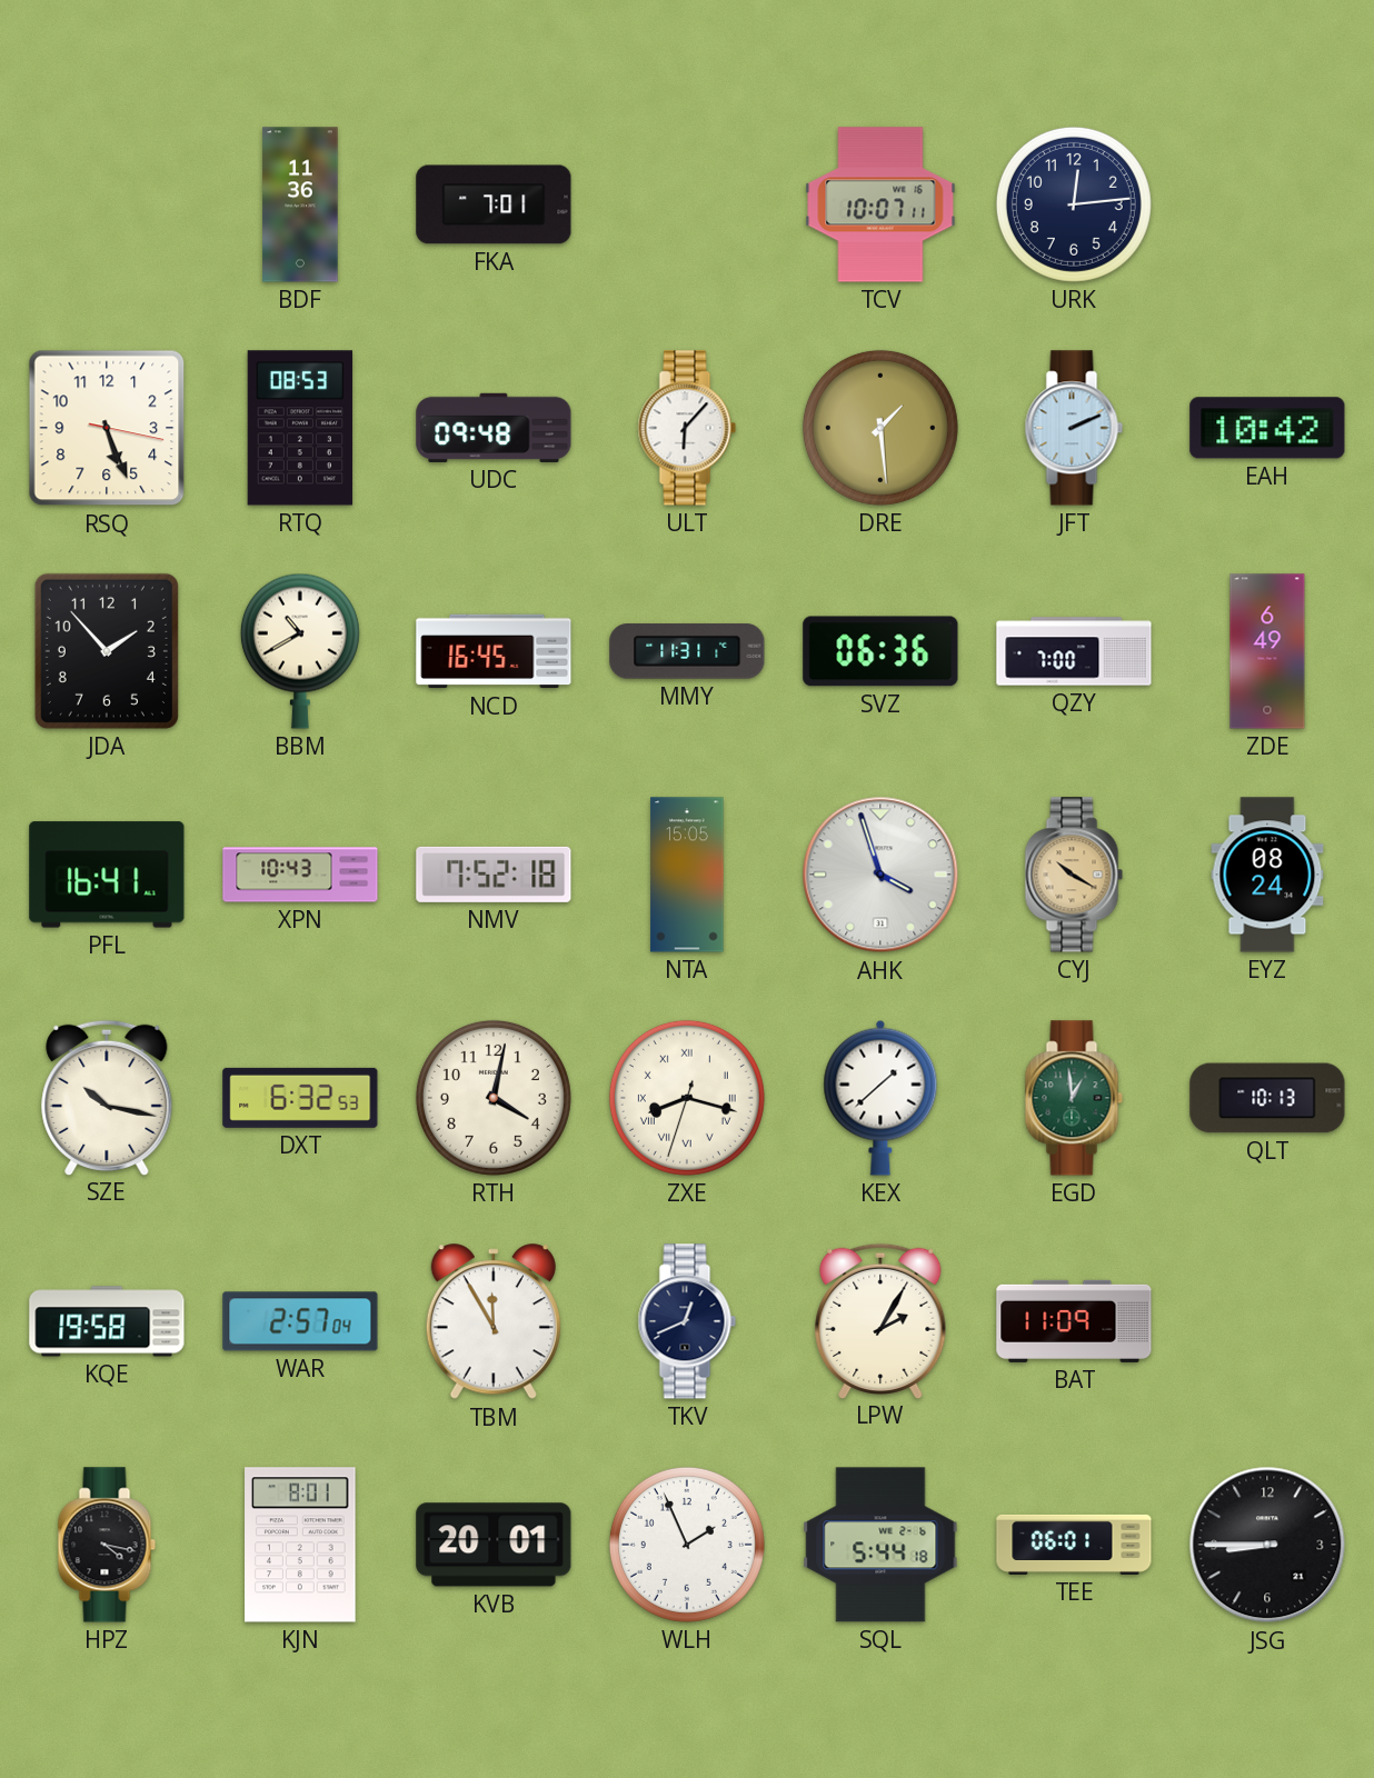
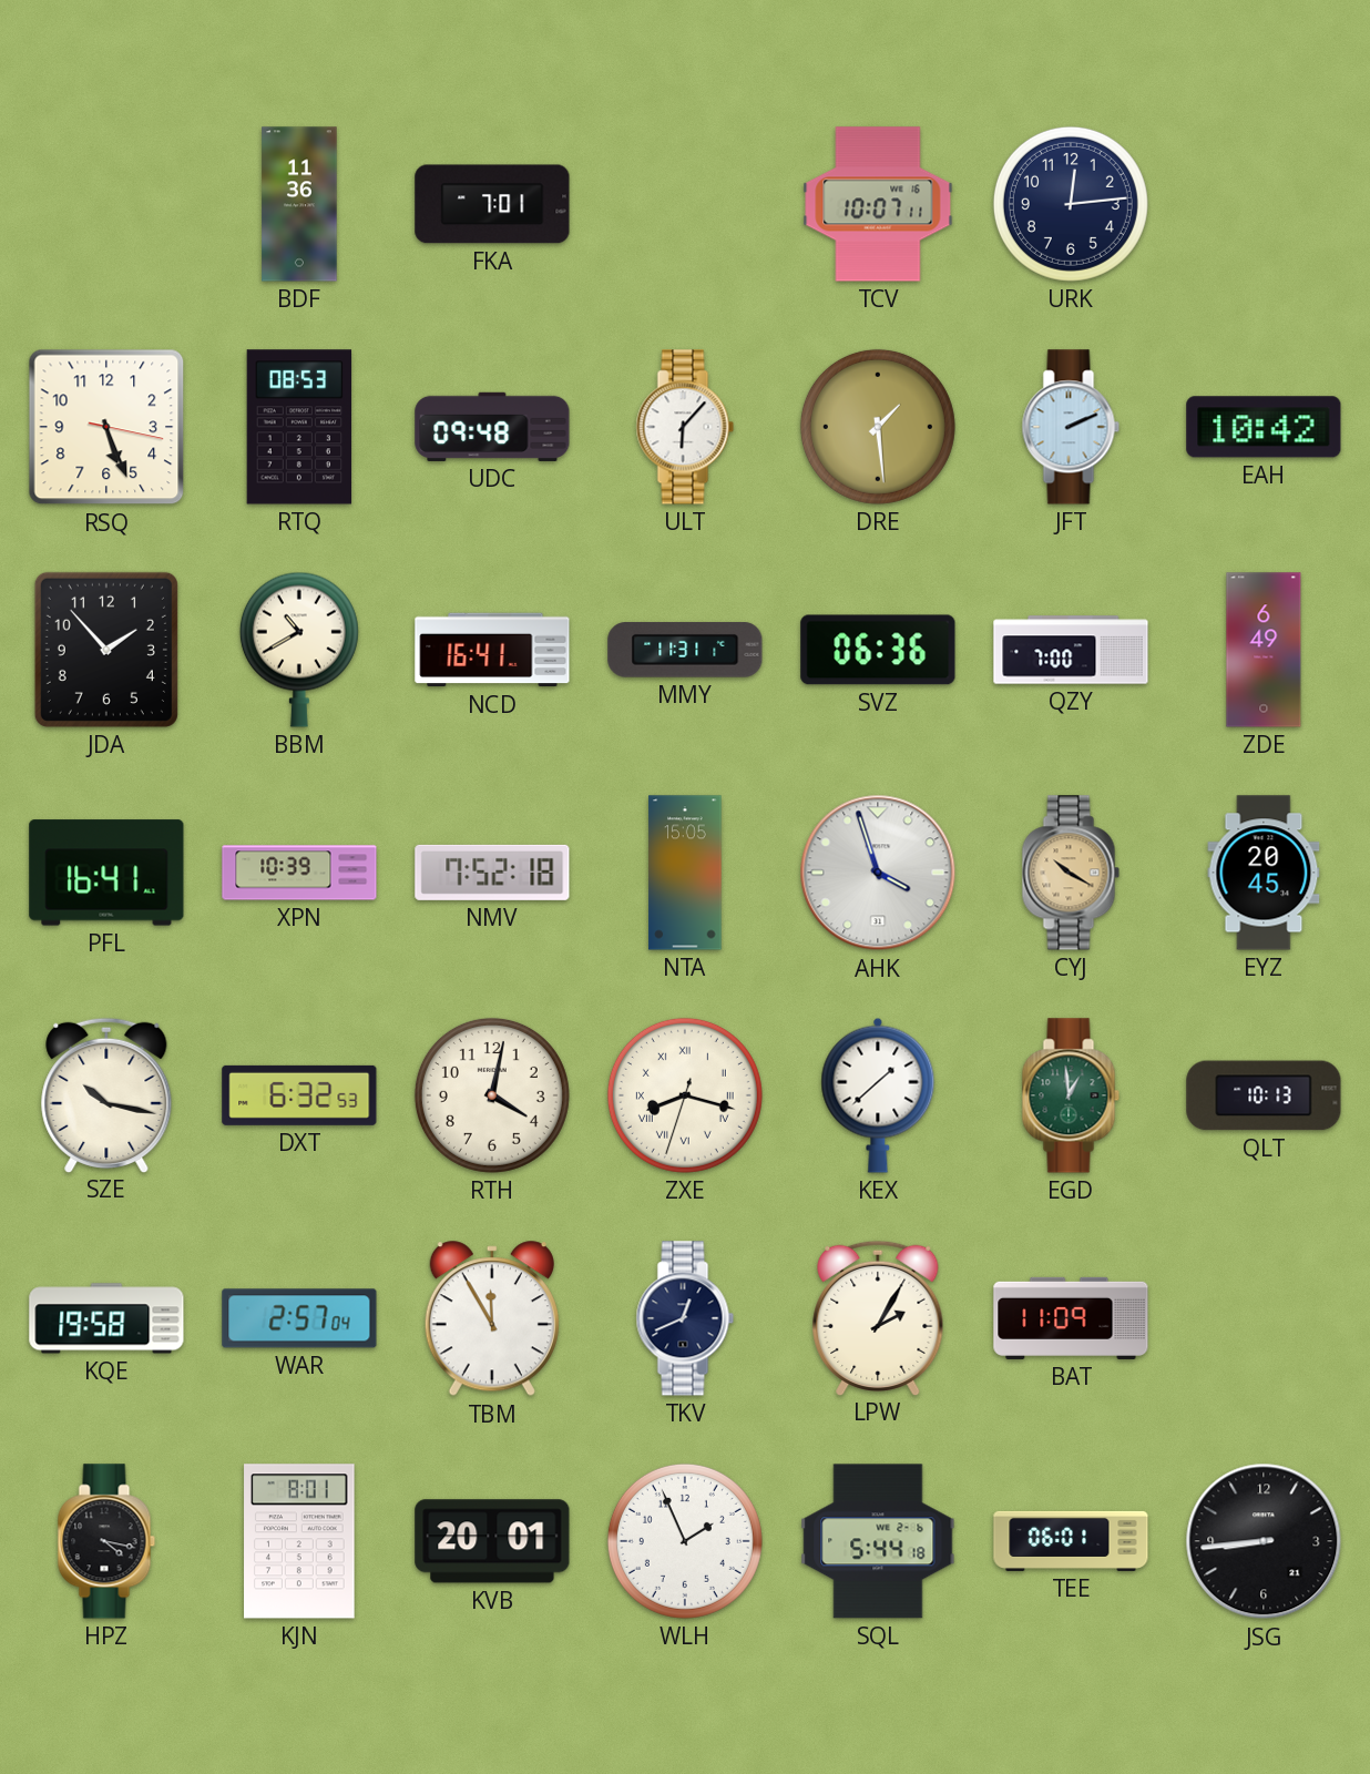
NCD: 16:45 -> 16:41 (492, 650)
XPN: 10:43 -> 10:39 (299, 873)
EYZ: 08:24 -> 20:45 (1264, 873)
JSG: 8:45 -> 8:44 (1264, 1541)
